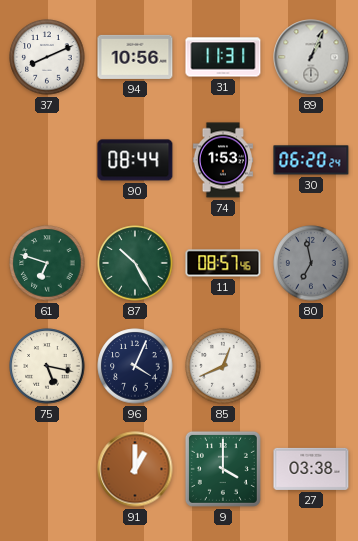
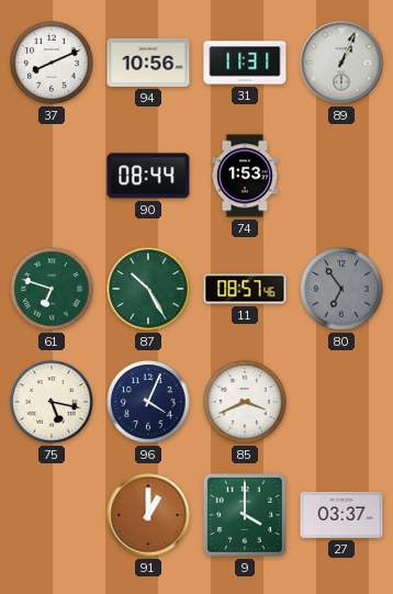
30: 06:20 -> none (311, 160)
80: 6:58 -> 6:54 (341, 289)
85: 12:41 -> 3:41 (245, 402)
27: 03:38 -> 03:37 (341, 515)
